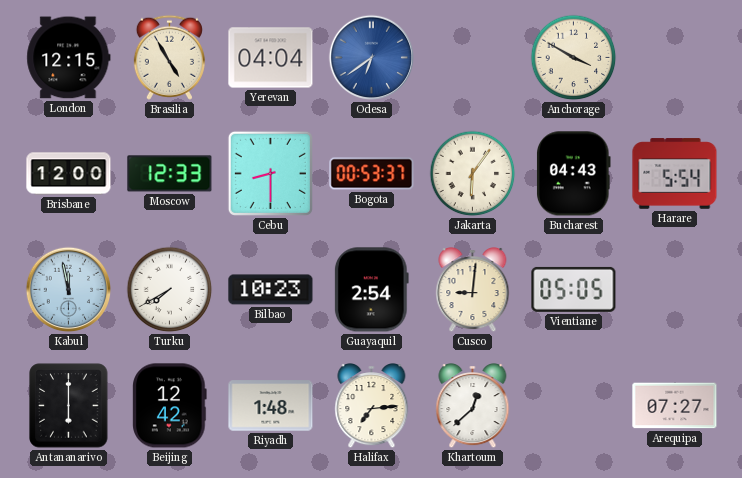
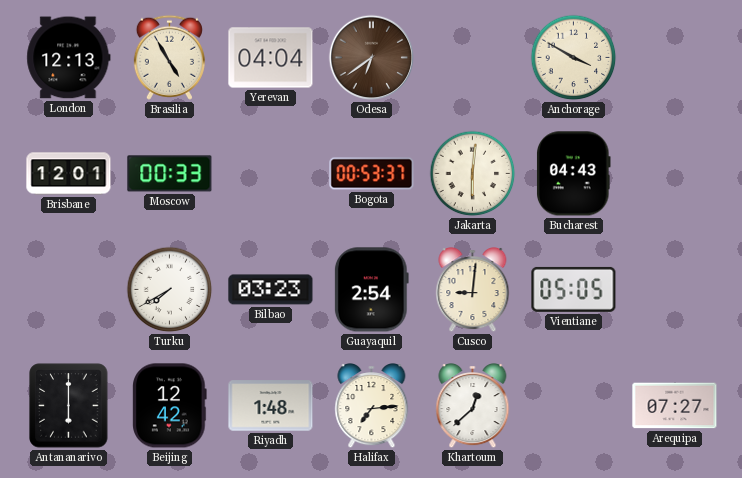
London: 12:15 -> 12:13 (69, 58)
Odesa dial: blue -> brown (372, 58)
Brisbane: 12:00 -> 12:01 (69, 174)
Moscow: 12:33 -> 00:33 (170, 174)
Cebu: 8:30 -> none (270, 173)
Jakarta: 6:06 -> 6:01 (473, 174)
Harare: 5:54 -> none (675, 174)
Kabul: 11:58 -> none (69, 290)
Bilbao: 10:23 -> 03:23 (271, 290)
